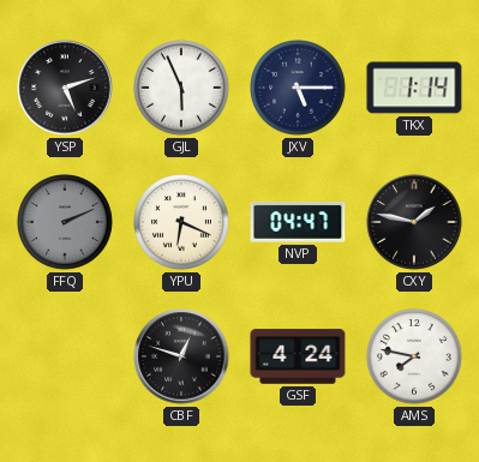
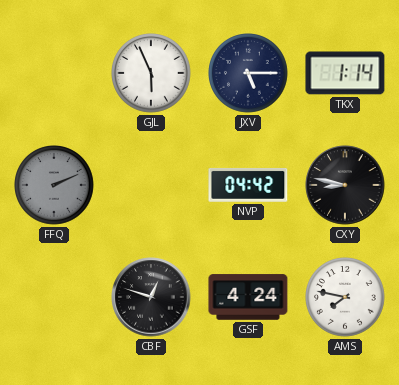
YSP: 5:12 -> none (65, 88)
YPU: 6:19 -> none (182, 223)
NVP: 04:47 -> 04:42 (248, 185)
CXY: 1:47 -> 8:47 (345, 185)
